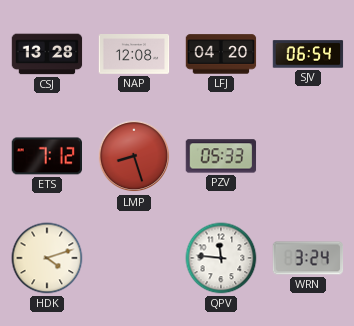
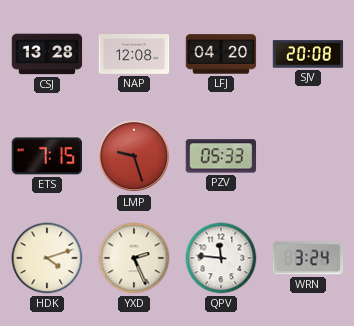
SJV: 06:54 -> 20:08 (308, 54)
ETS: 7:12 -> 7:15 (47, 156)
LMP: 8:27 -> 9:27 (134, 156)
YXD: none -> 2:26 (134, 258)
